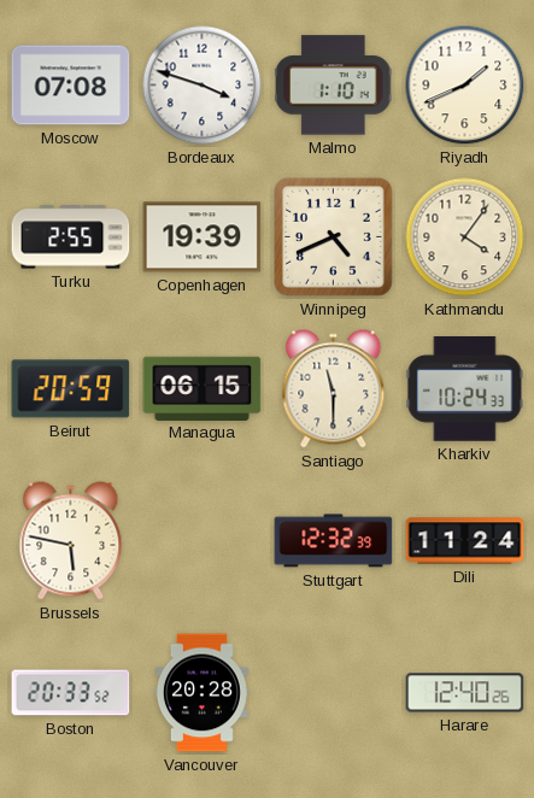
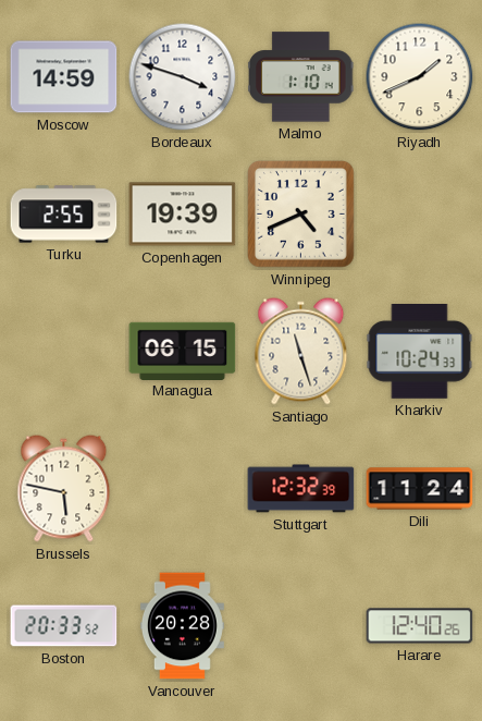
Moscow: 07:08 -> 14:59 (64, 77)
Kathmandu: 4:06 -> none (465, 237)
Beirut: 20:59 -> none (71, 389)
Santiago: 11:30 -> 11:27 (301, 352)
